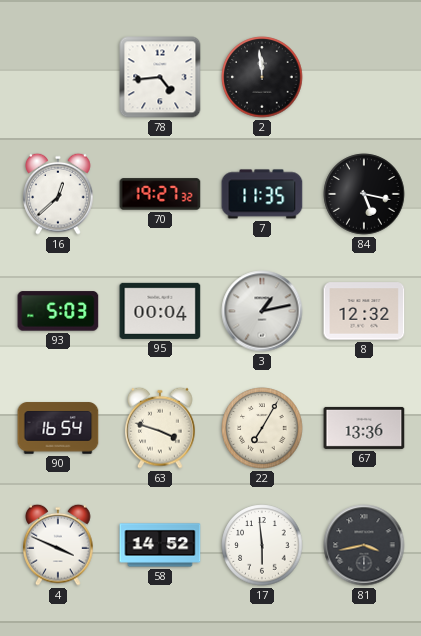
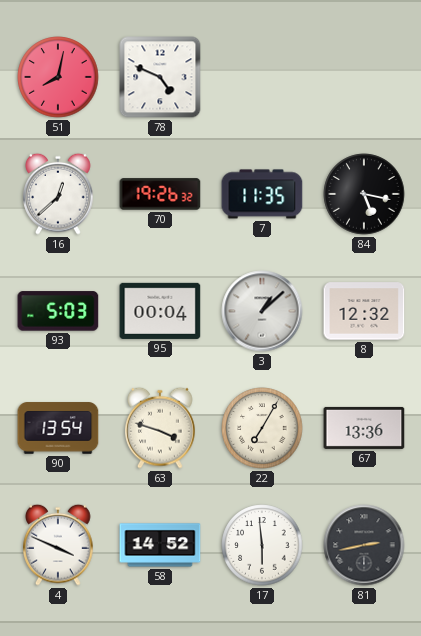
51: none -> 8:02 (58, 77)
78: 4:44 -> 4:49 (160, 77)
2: 11:59 -> none (262, 77)
70: 19:27 -> 19:26 (160, 194)
3: 1:13 -> 1:08 (262, 311)
90: 16:54 -> 13:54 (58, 428)
81: 3:43 -> 2:43 (364, 545)
